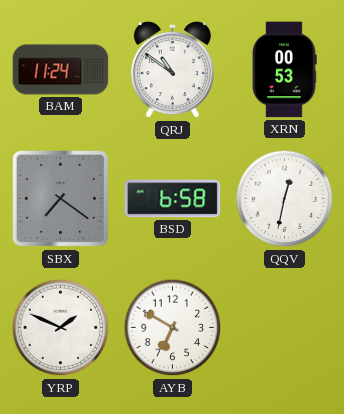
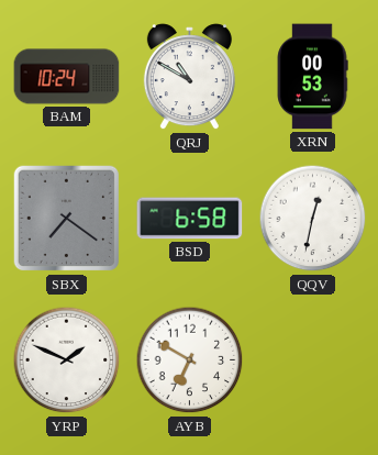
BAM: 11:24 -> 10:24 (67, 77)
QRJ: 10:51 -> 10:50 (189, 77)
